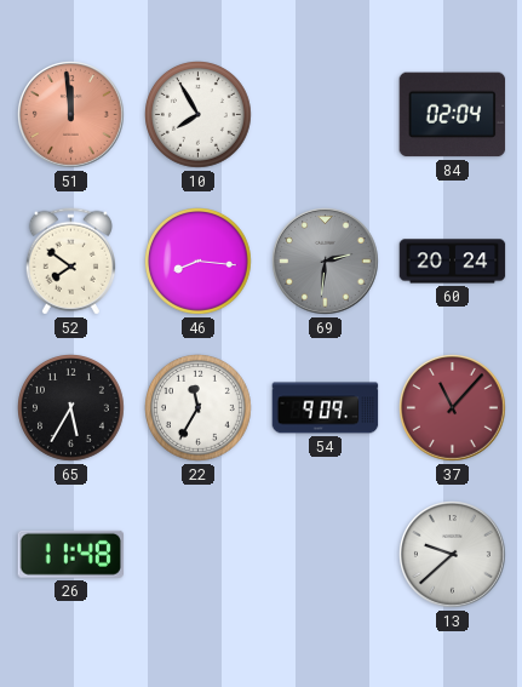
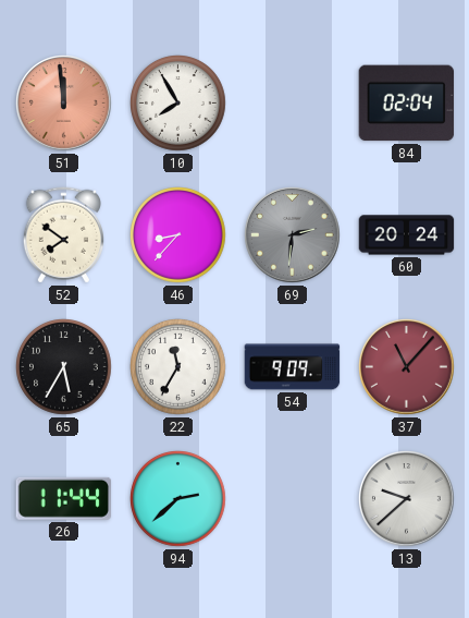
46: 8:16 -> 8:37 (178, 235)
26: 11:48 -> 11:44 (64, 498)
94: none -> 2:38 (178, 499)
